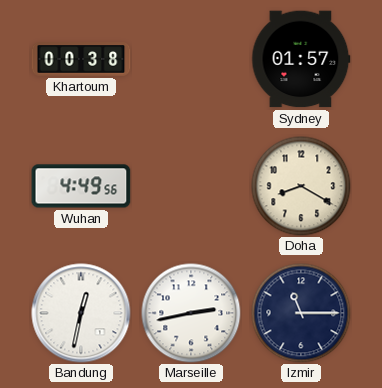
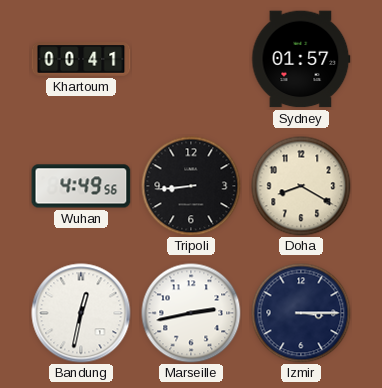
Khartoum: 00:38 -> 00:41 (81, 59)
Tripoli: none -> 8:44 (191, 186)
Izmir: 11:15 -> 3:15 (301, 313)
